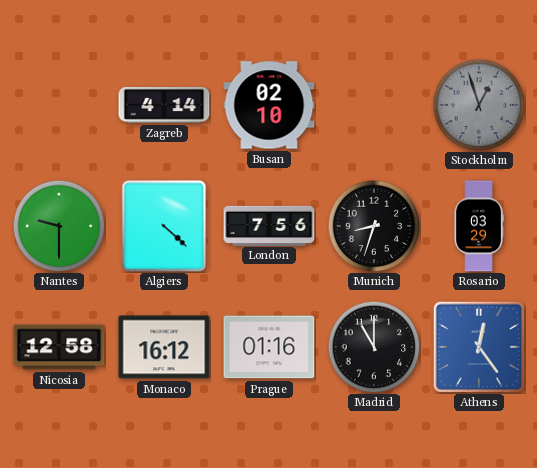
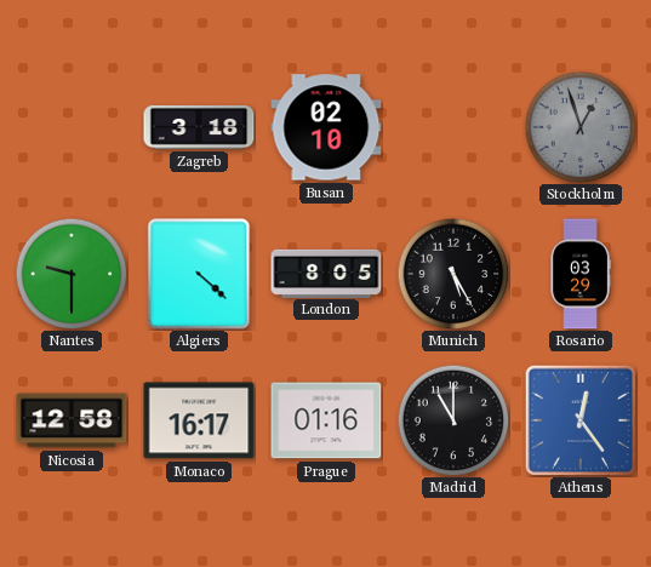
Zagreb: 4:14 -> 3:18 (199, 127)
London: 7:56 -> 8:05 (326, 273)
Munich: 8:33 -> 5:25 (453, 274)
Monaco: 16:12 -> 16:17 (199, 420)
